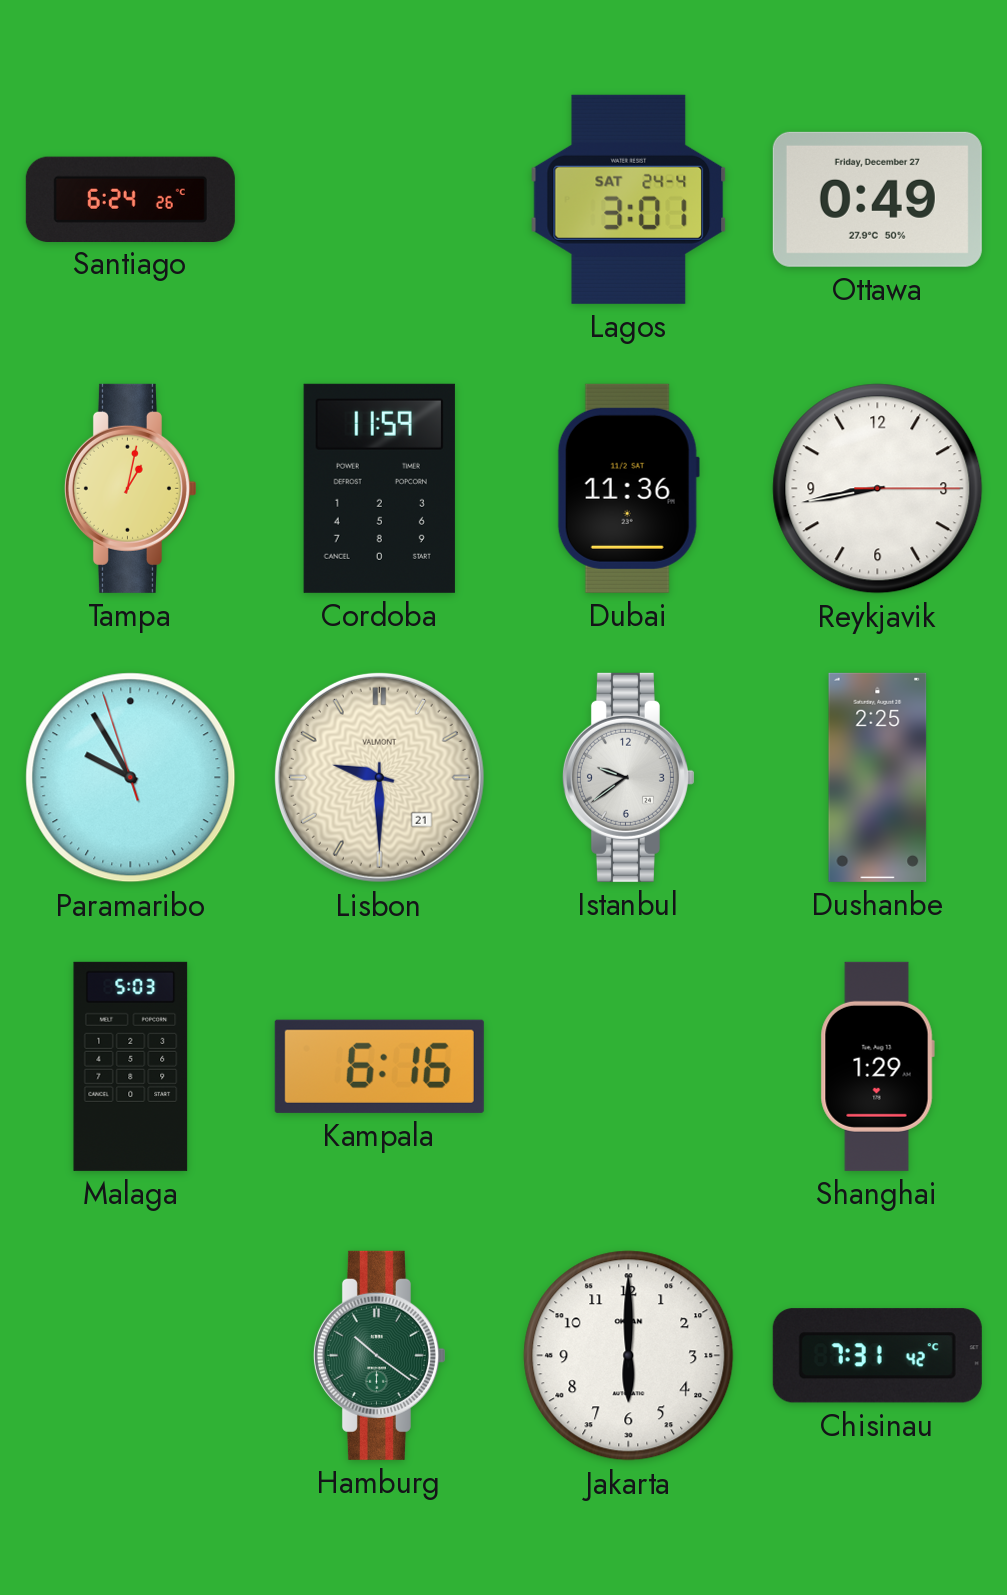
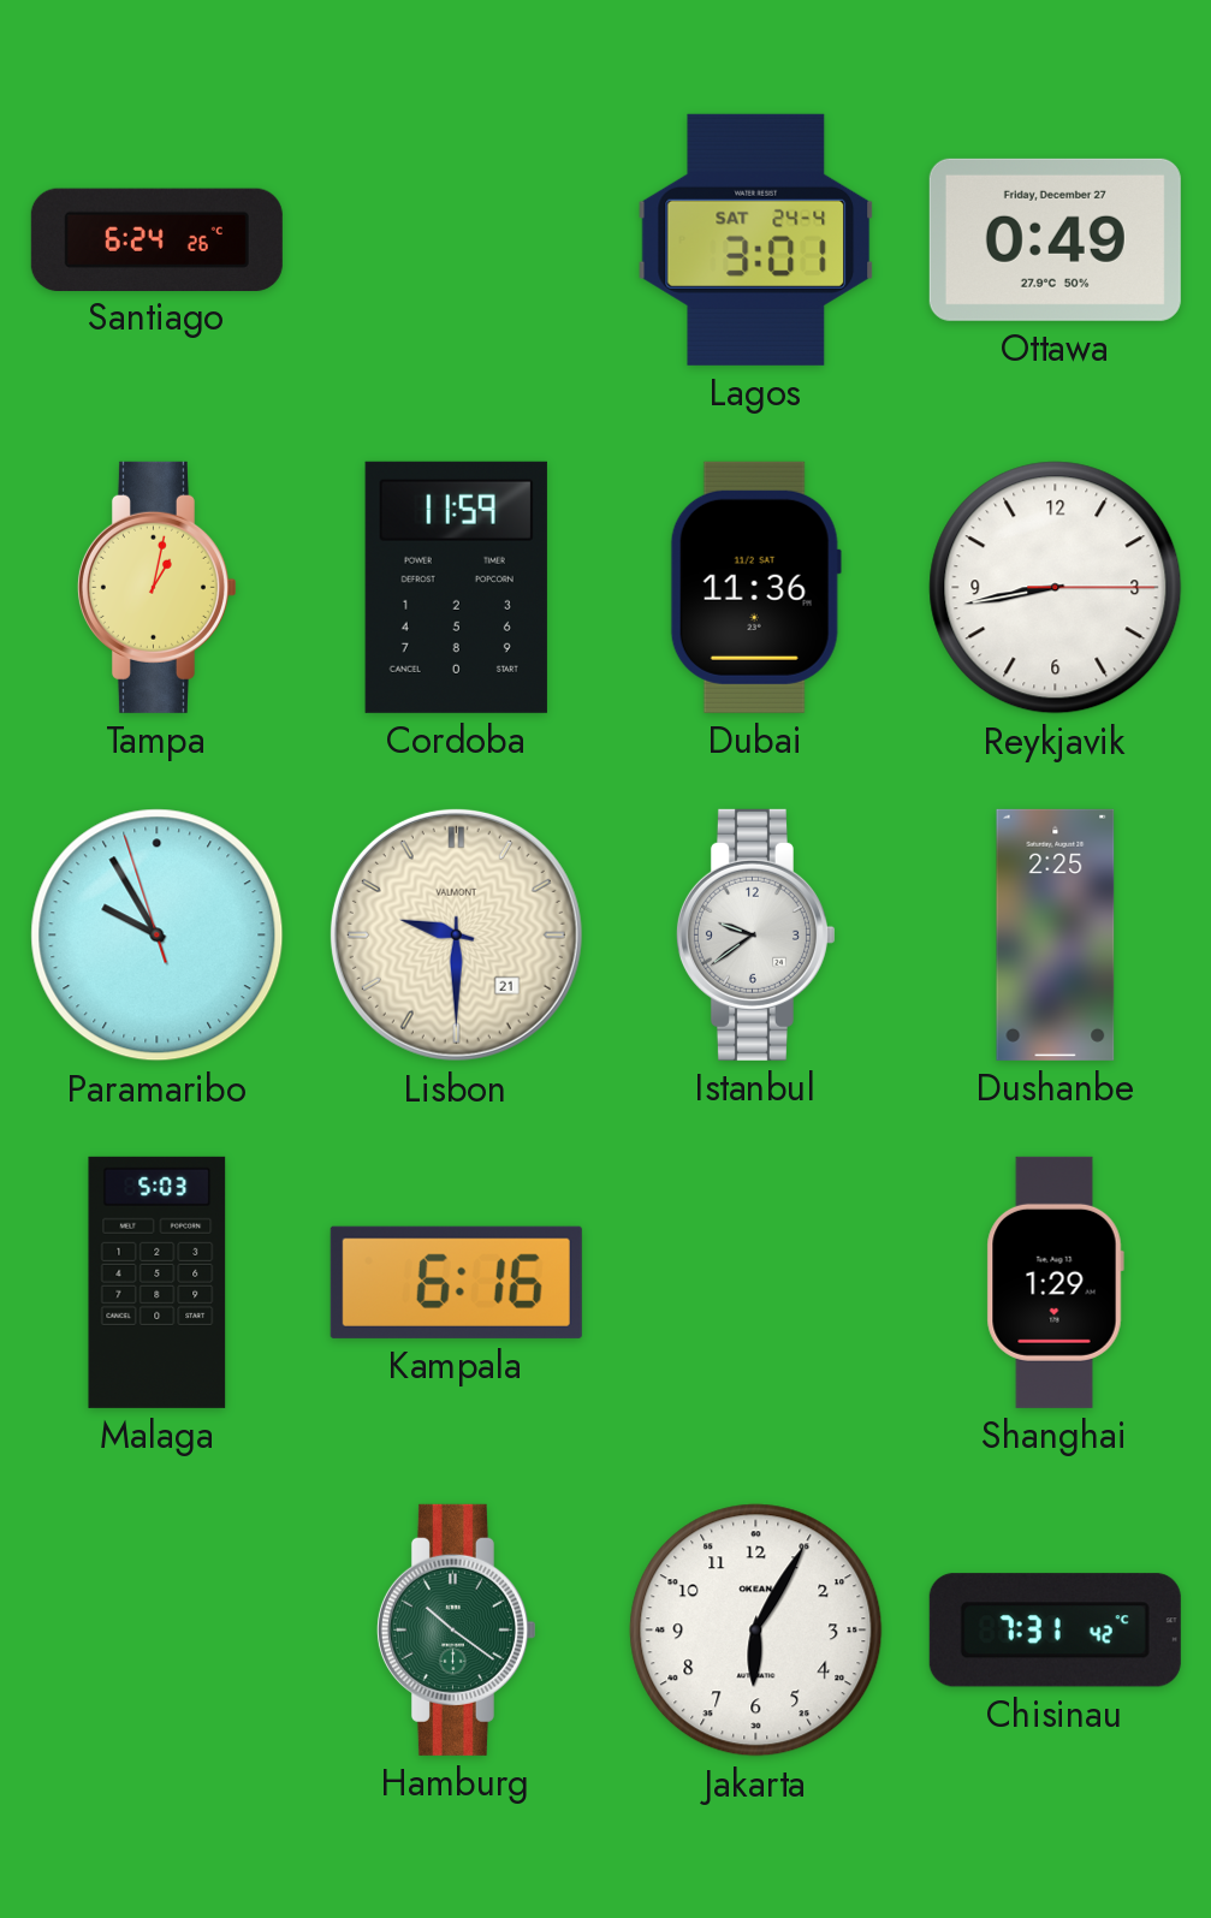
Jakarta: 6:00 -> 6:05 (756, 1631)
